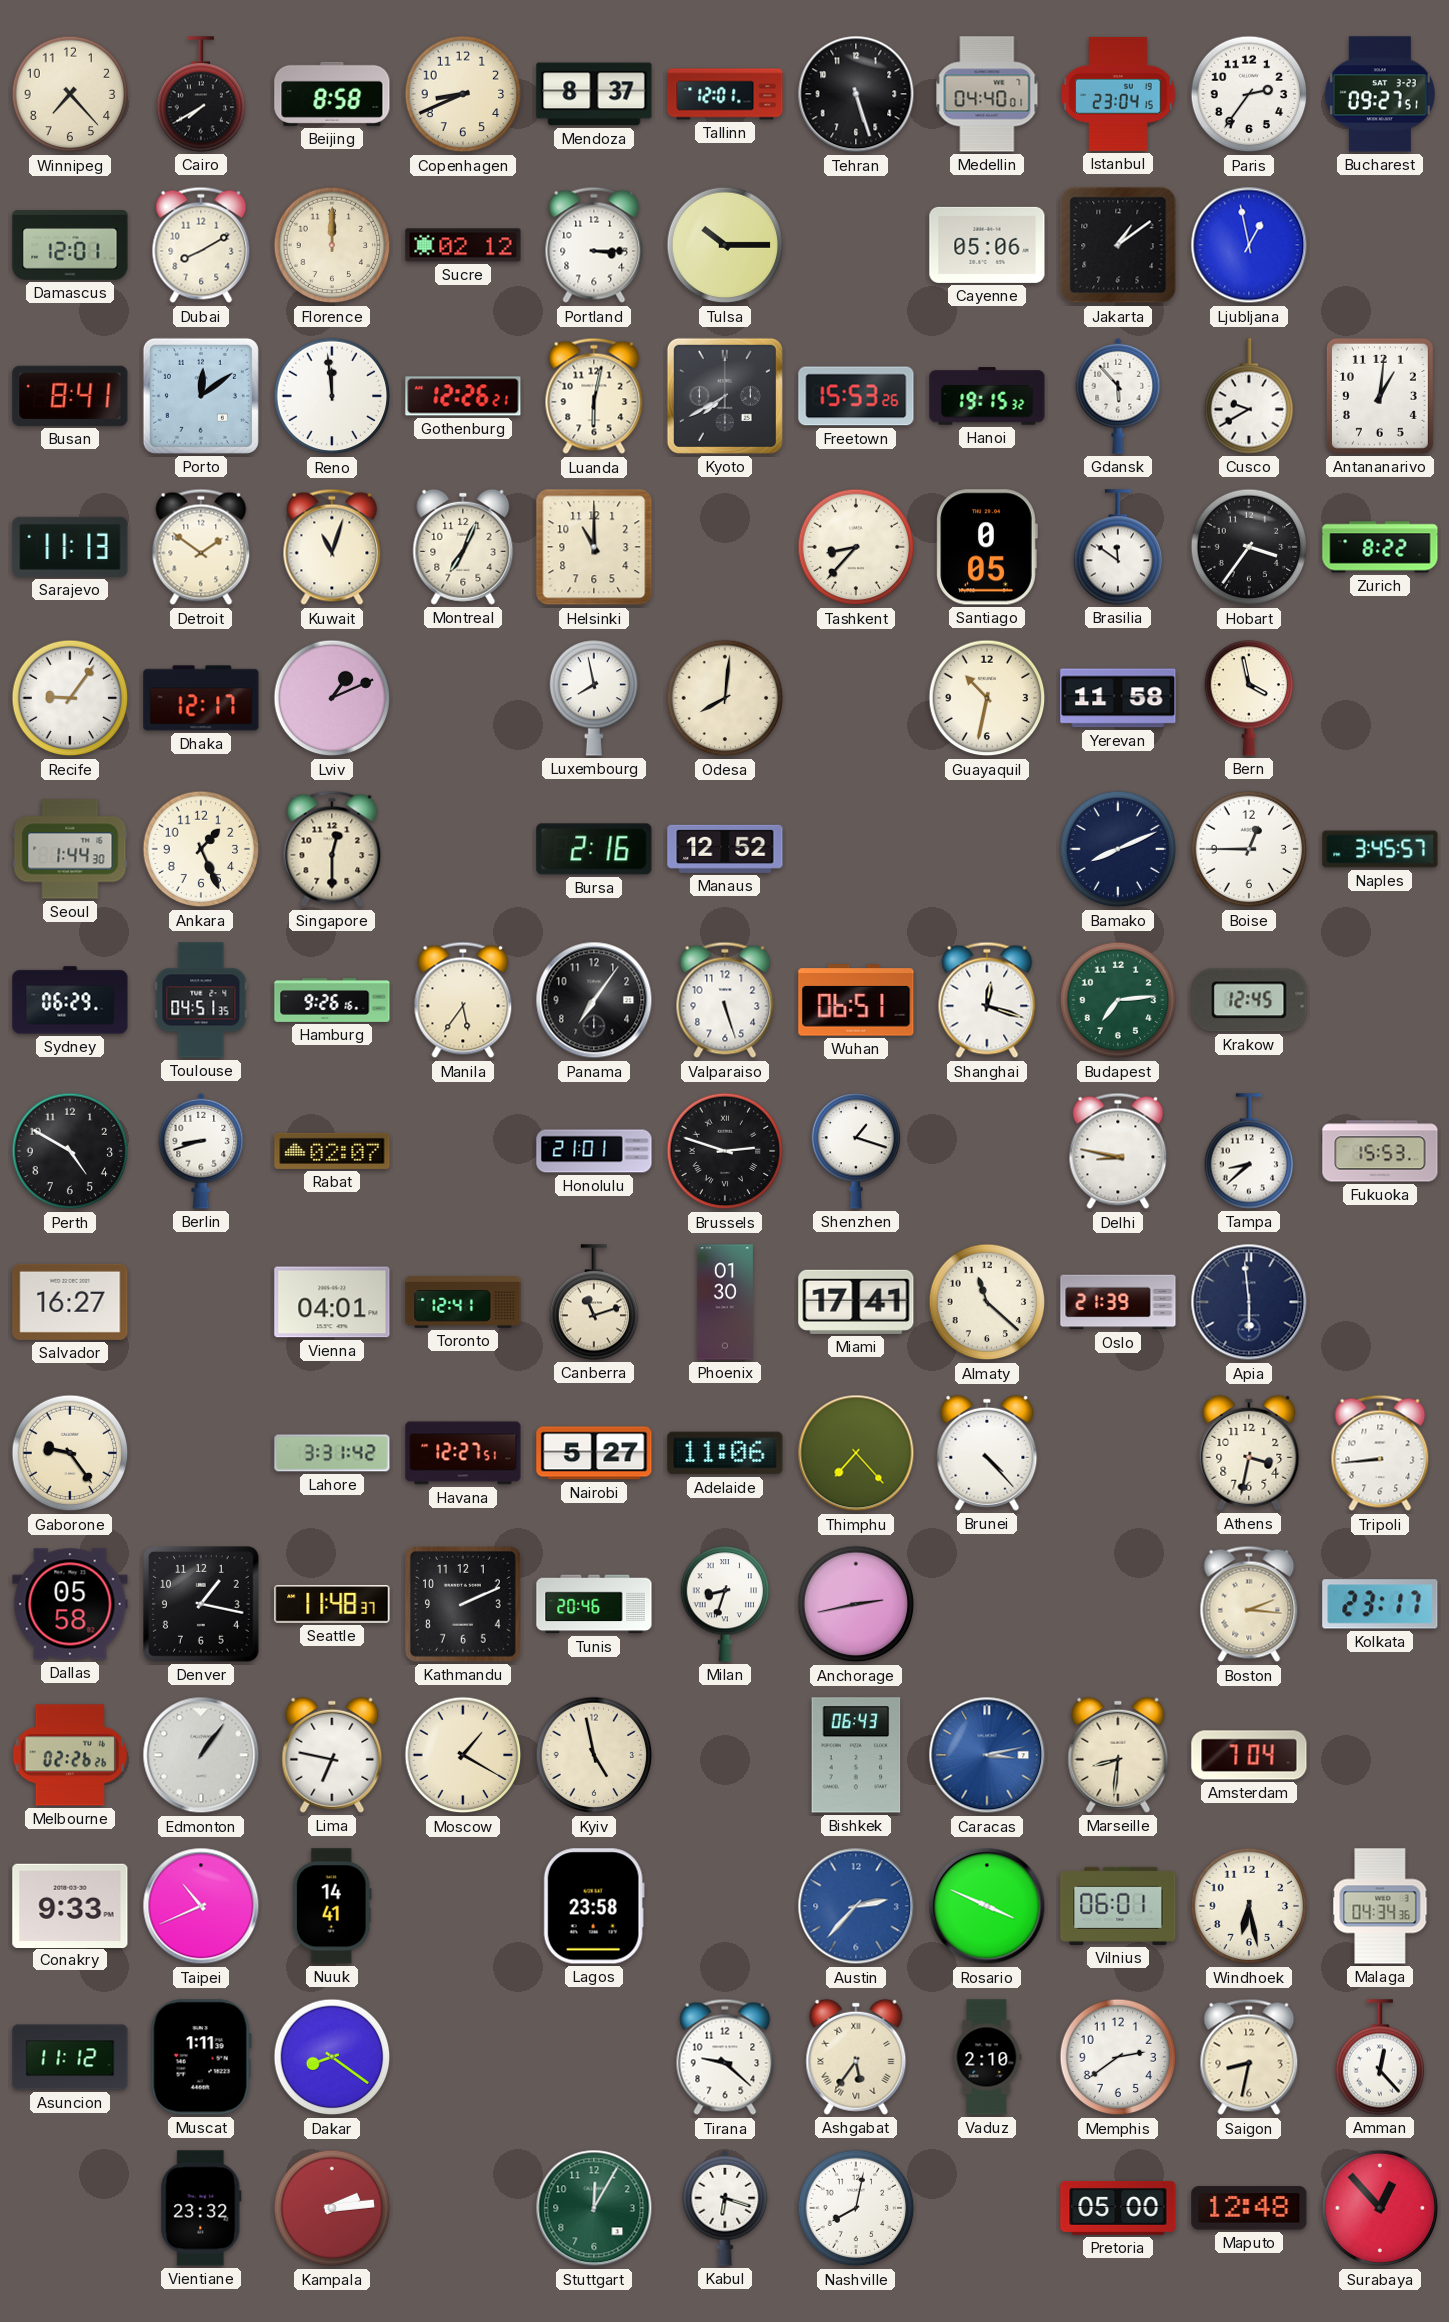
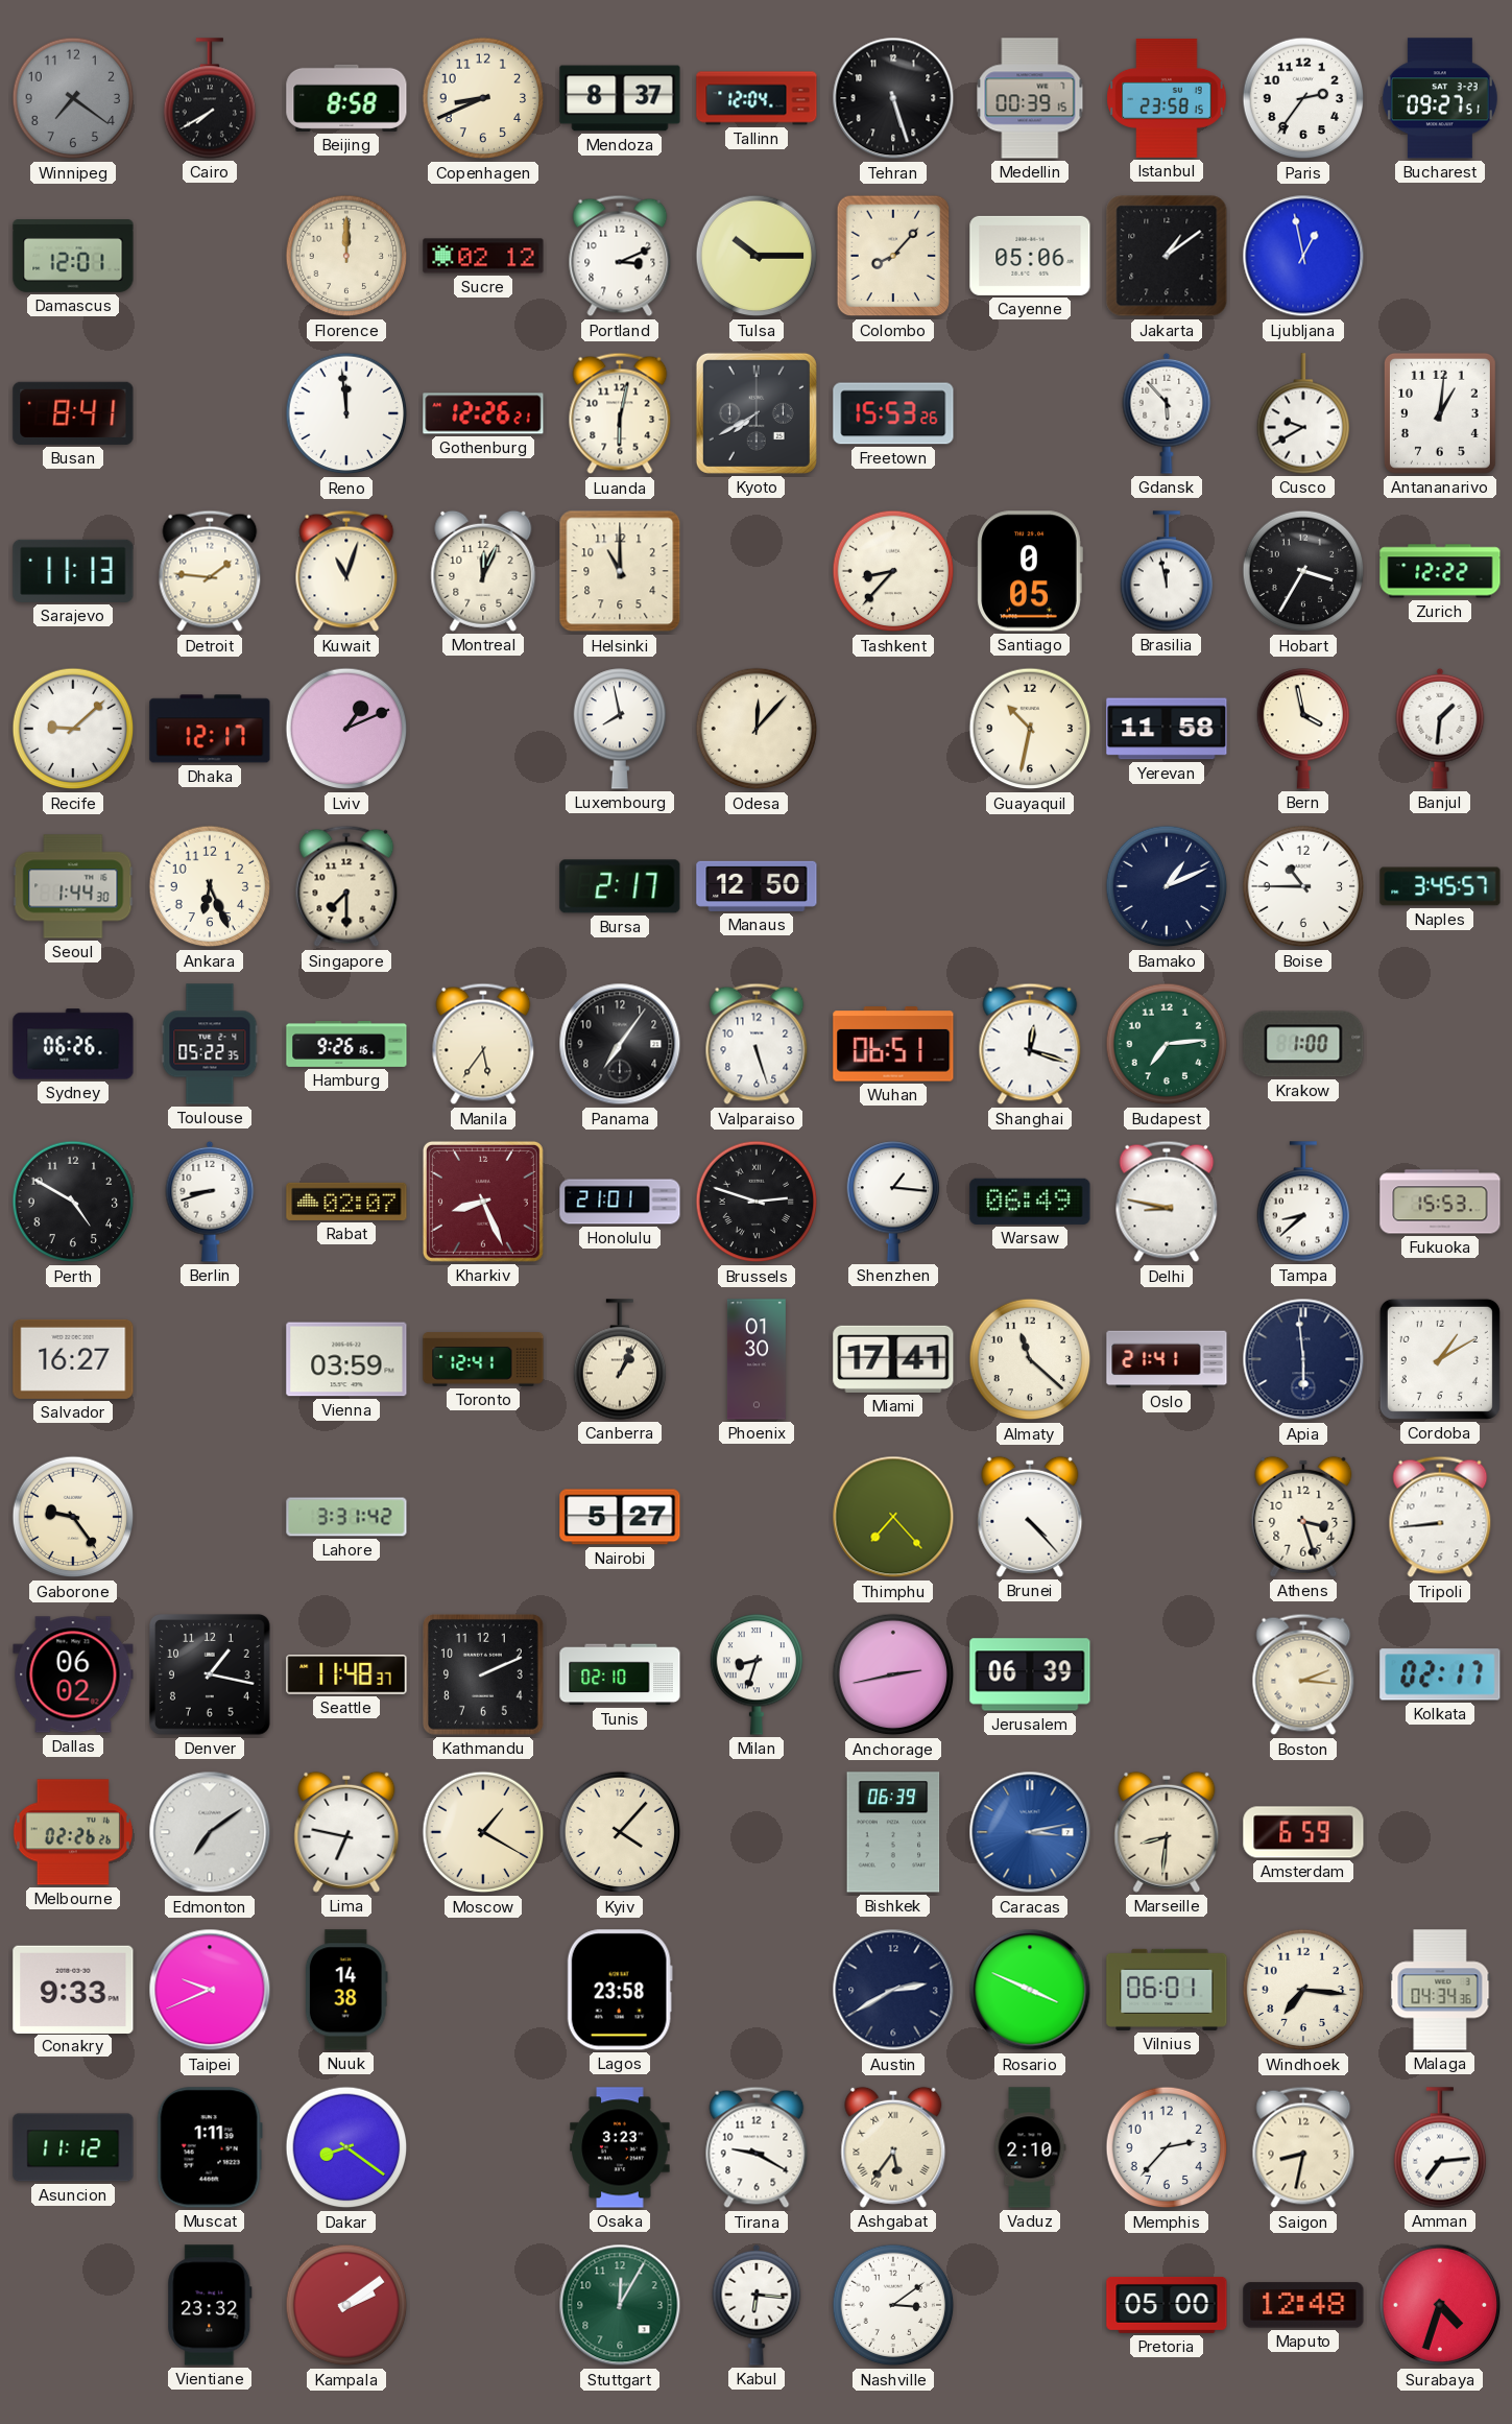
Winnipeg: 7:23 -> 7:21 (73, 98)
Winnipeg dial: cream -> grey (73, 98)
Tallinn: 12:01 -> 12:04 (757, 98)
Medellin: 04:40 -> 00:39 (1030, 98)
Istanbul: 23:04 -> 23:58 (1167, 98)
Dubai: 8:10 -> none (201, 245)
Portland: 3:15 -> 3:11 (620, 256)
Colombo: none -> 8:07 (893, 256)
Porto: 12:09 -> none (201, 396)
Hanoi: 19:15 -> none (987, 396)
Detroit: 1:51 -> 1:46 (210, 571)
Montreal: 7:04 -> 12:04 (483, 571)
Brasilia: 11:51 -> 11:58 (1167, 571)
Hobart: 3:36 -> 3:35 (1303, 571)
Zurich: 8:22 -> 12:22 (1440, 571)
Recife: 9:06 -> 9:08 (73, 729)
Odesa: 8:01 -> 12:07 (757, 729)
Banjul: none -> 1:31 (1440, 729)
Ankara: 1:26 -> 6:26 (210, 886)
Singapore: 12:30 -> 7:30 (346, 886)
Bursa: 2:16 -> 2:17 (620, 886)
Manaus: 12:52 -> 12:50 (757, 886)
Bamako: 8:11 -> 1:11 (1167, 886)
Boise: 12:45 -> 10:45 (1303, 886)
Sydney: 06:29 -> 06:26 (73, 1044)
Toulouse: 04:51 -> 05:22 (210, 1044)
Krakow: 12:45 -> 1:00 (1303, 1044)
Kharkiv: none -> 8:26 (483, 1202)
Shenzhen: 1:18 -> 1:16 (893, 1202)
Warsaw: none -> 06:49 (1030, 1202)
Vienna: 04:01 -> 03:59 (346, 1359)
Canberra: 11:12 -> 1:04 (620, 1359)
Oslo: 21:39 -> 21:41 (1167, 1359)
Cordoba: none -> 1:10 (1440, 1359)
Havana: 12:27 -> none (463, 1453)
Adelaide: 11:06 -> none (725, 1453)
Athens: 3:32 -> 3:27 (1303, 1517)
Dallas: 05:58 -> 06:02 (73, 1674)
Tunis: 20:46 -> 02:10 (620, 1674)
Jerusalem: none -> 06:39 (1030, 1674)
Kolkata: 23:17 -> 02:17 (1440, 1674)
Edmonton: 1:06 -> 7:09 (210, 1832)
Kyiv: 4:58 -> 4:07 (620, 1832)
Bishkek: 06:43 -> 06:39 (893, 1832)
Amsterdam: 7:04 -> 6:59 (1303, 1832)
Taipei: 10:41 -> 9:41 (210, 1990)
Nuuk: 14:41 -> 14:38 (346, 1990)
Austin: 2:37 -> 2:40 (893, 1990)
Austin dial: blue -> navy (893, 1990)
Windhoek: 6:28 -> 7:16 (1303, 1990)
Osaka: none -> 3:23 (620, 2147)
Tirana: 9:22 -> 9:20 (757, 2147)
Memphis: 2:39 -> 2:37 (1167, 2147)
Amman: 12:23 -> 7:14 (1440, 2147)
Kampala: 2:14 -> 2:09 (346, 2305)
Kabul: 6:18 -> 6:16 (757, 2305)
Nashville: 8:02 -> 3:09 (893, 2305)
Surabaya: 12:53 -> 4:33 (1440, 2305)
